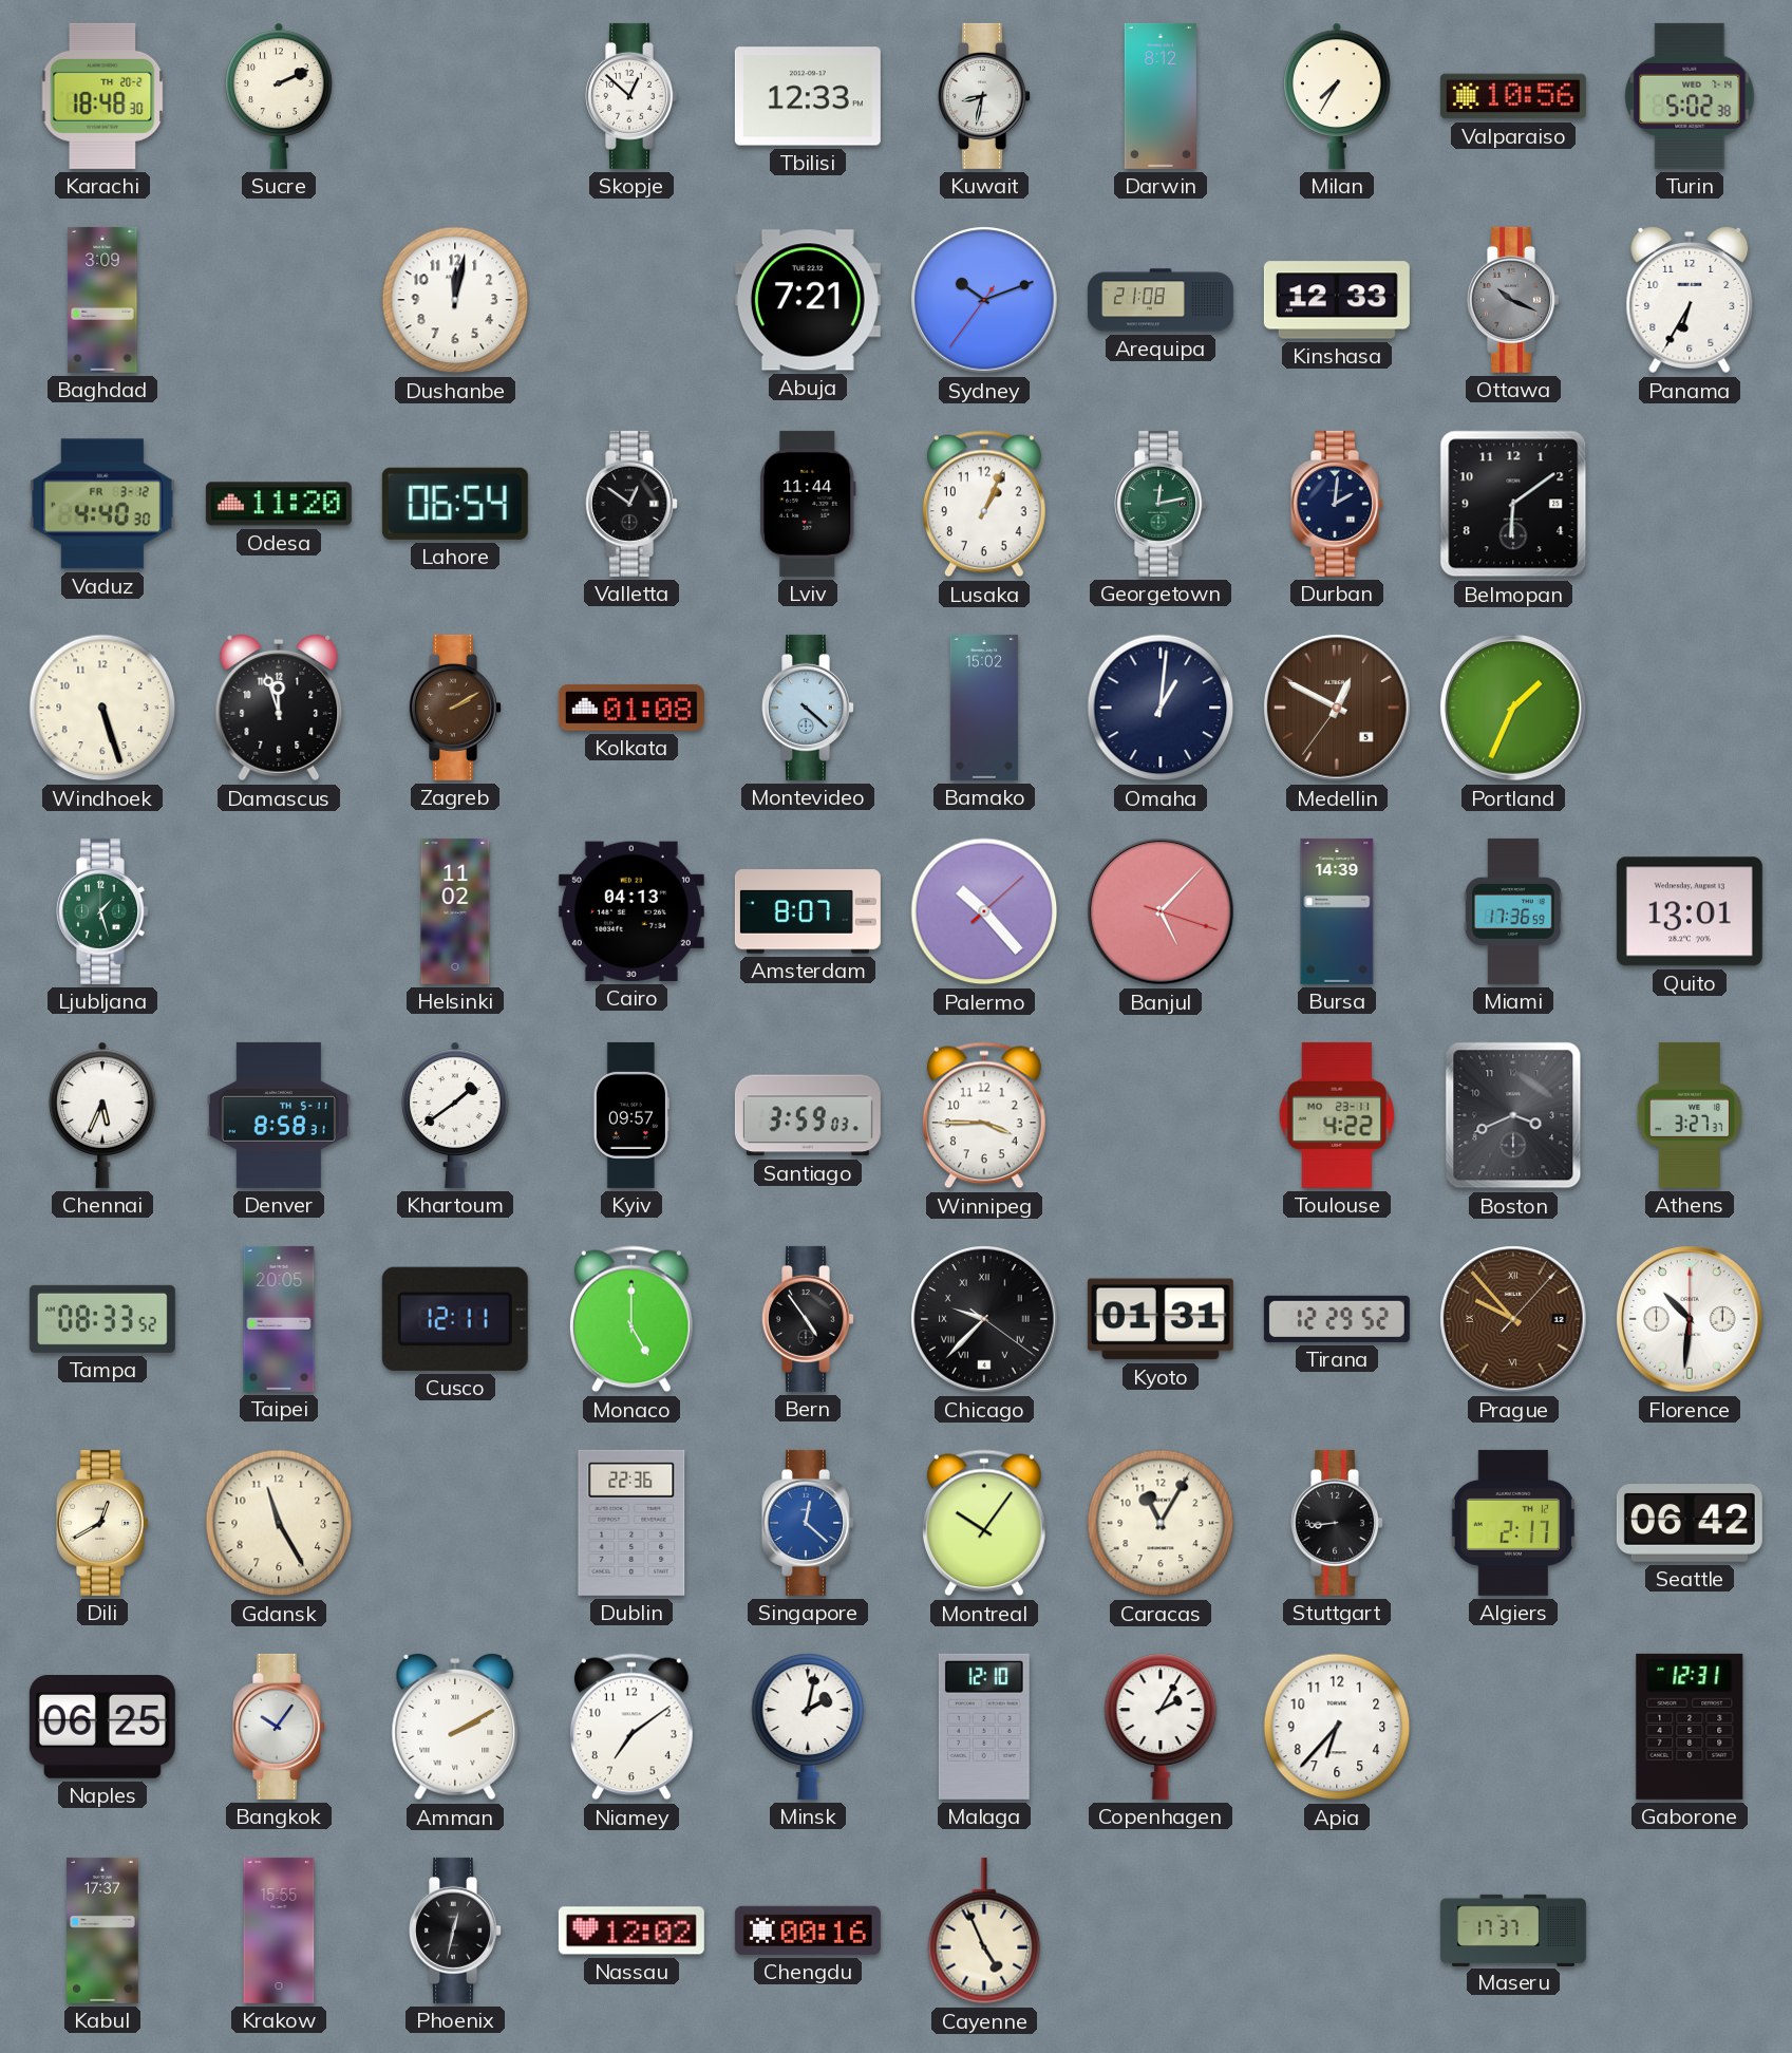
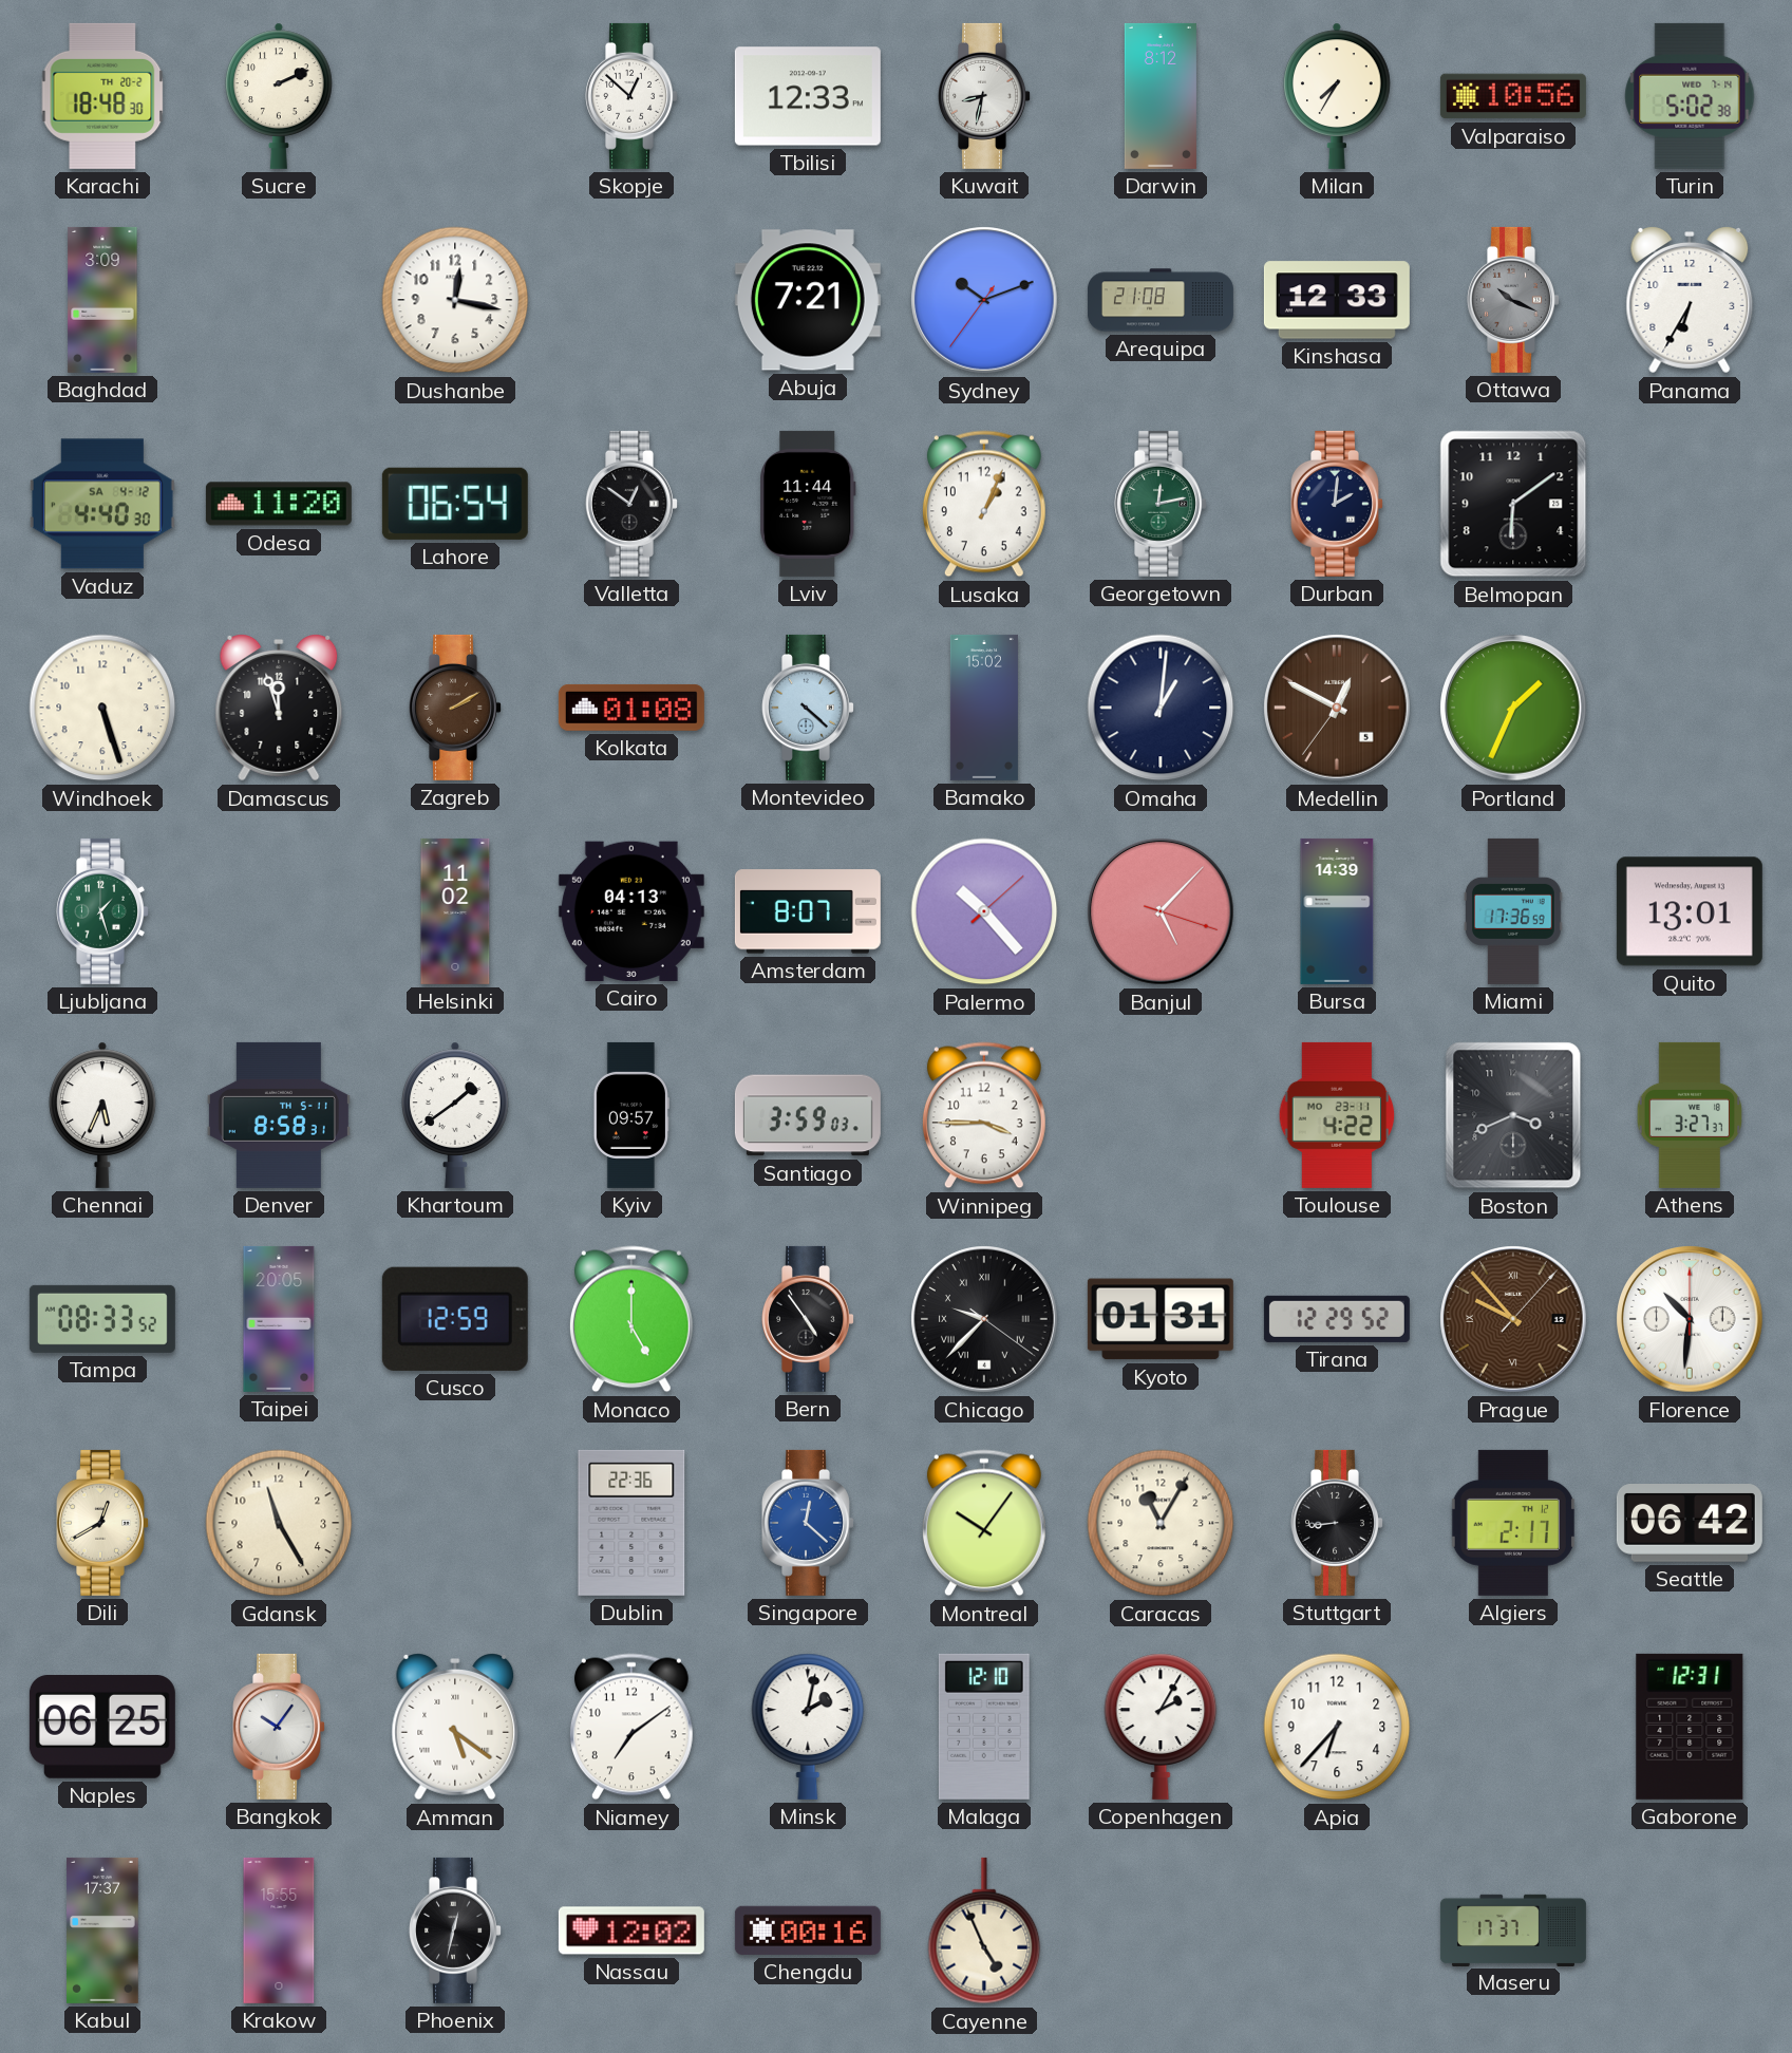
Dushanbe: 12:02 -> 12:17 (455, 300)
Vaduz date: FR 3-12 -> SA 4-12 (102, 504)
Cusco: 12:11 -> 12:59 (455, 1319)
Amman: 2:10 -> 5:21 (455, 1728)
